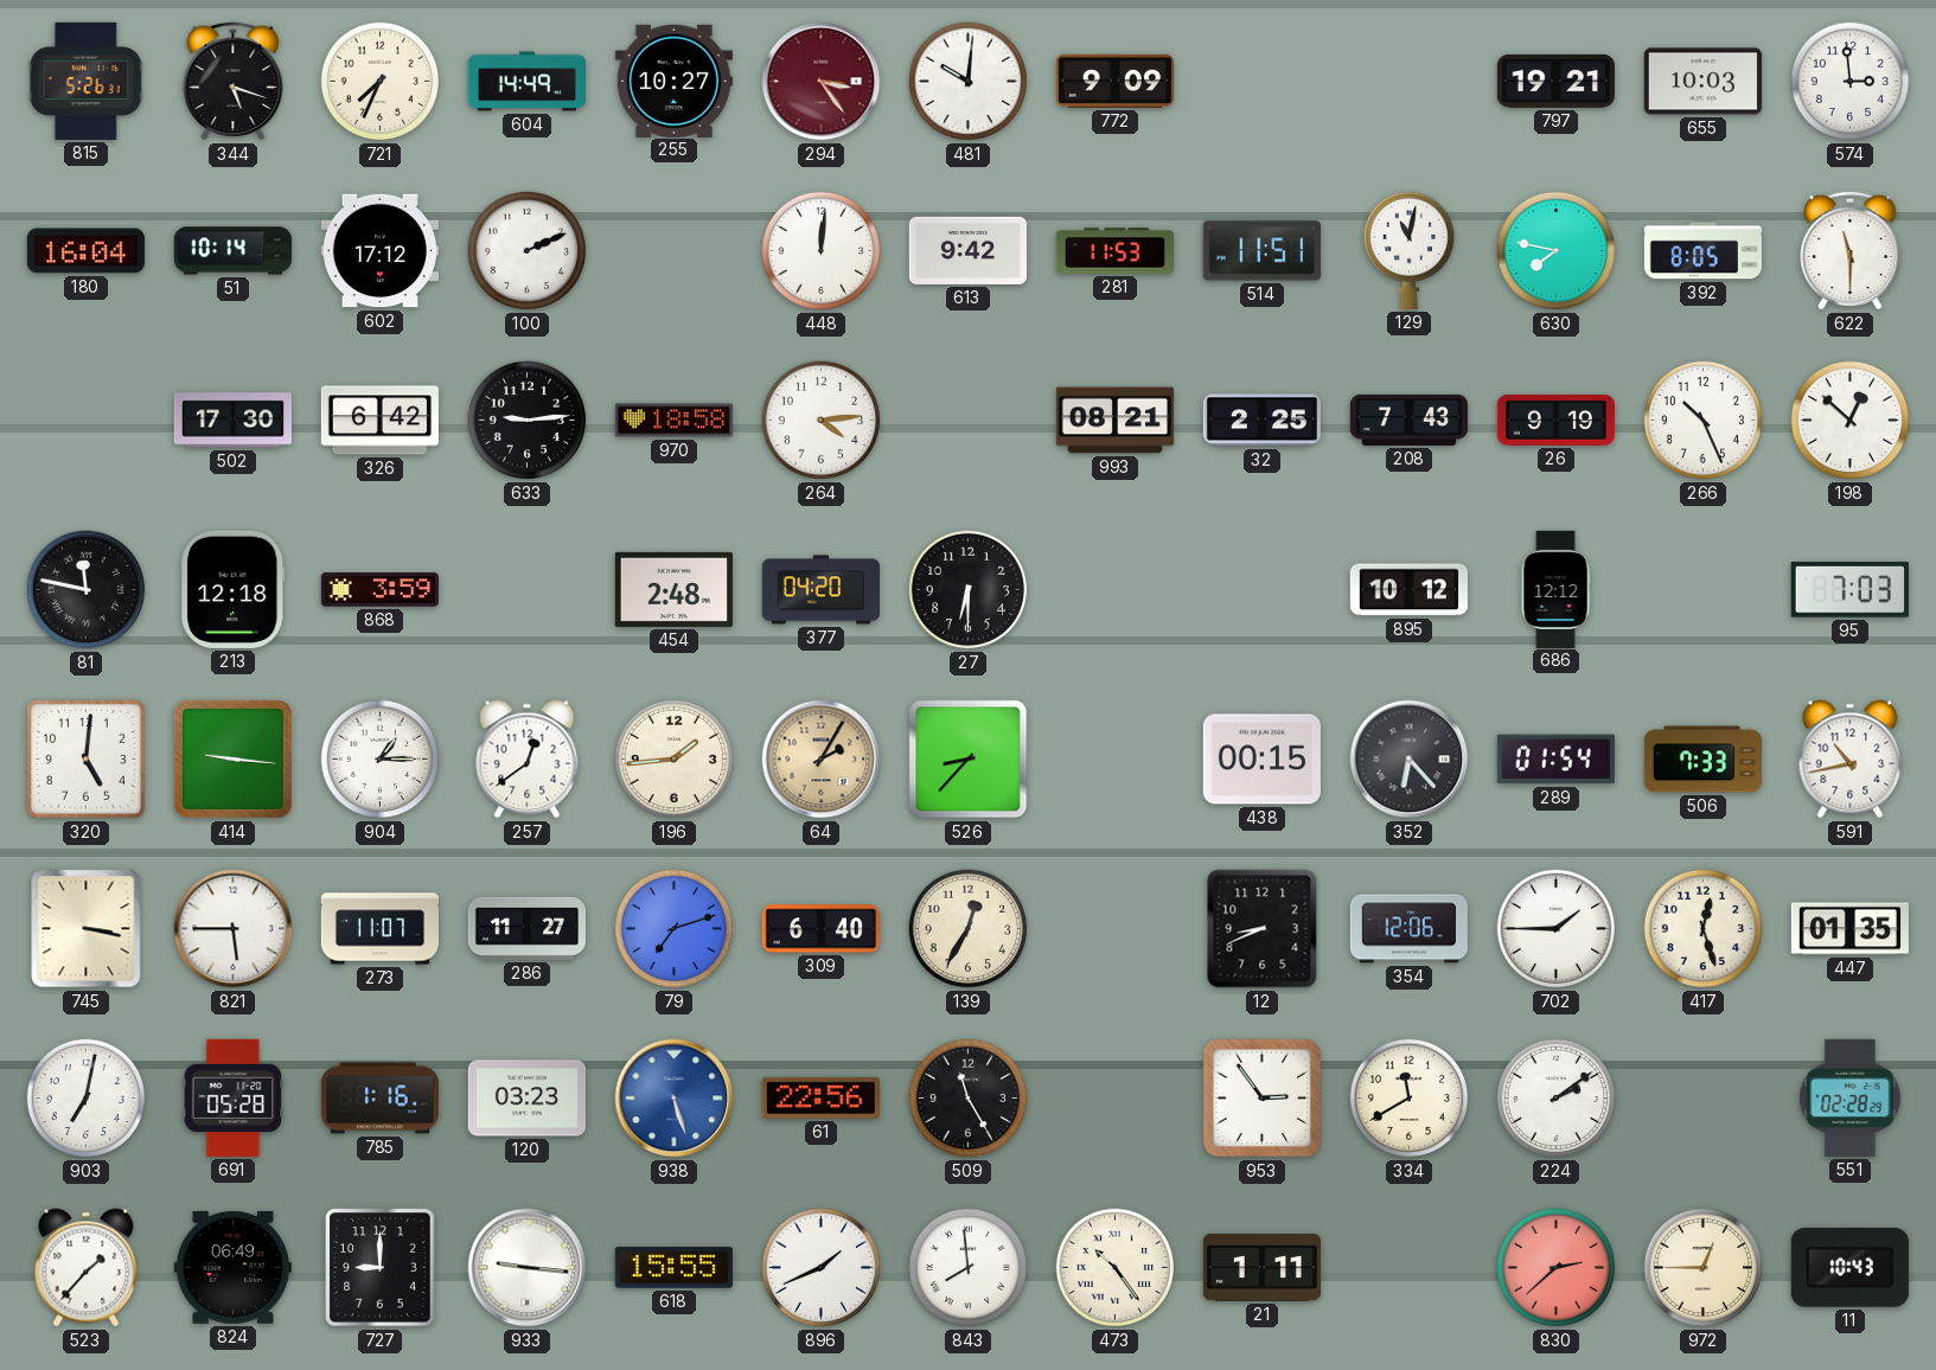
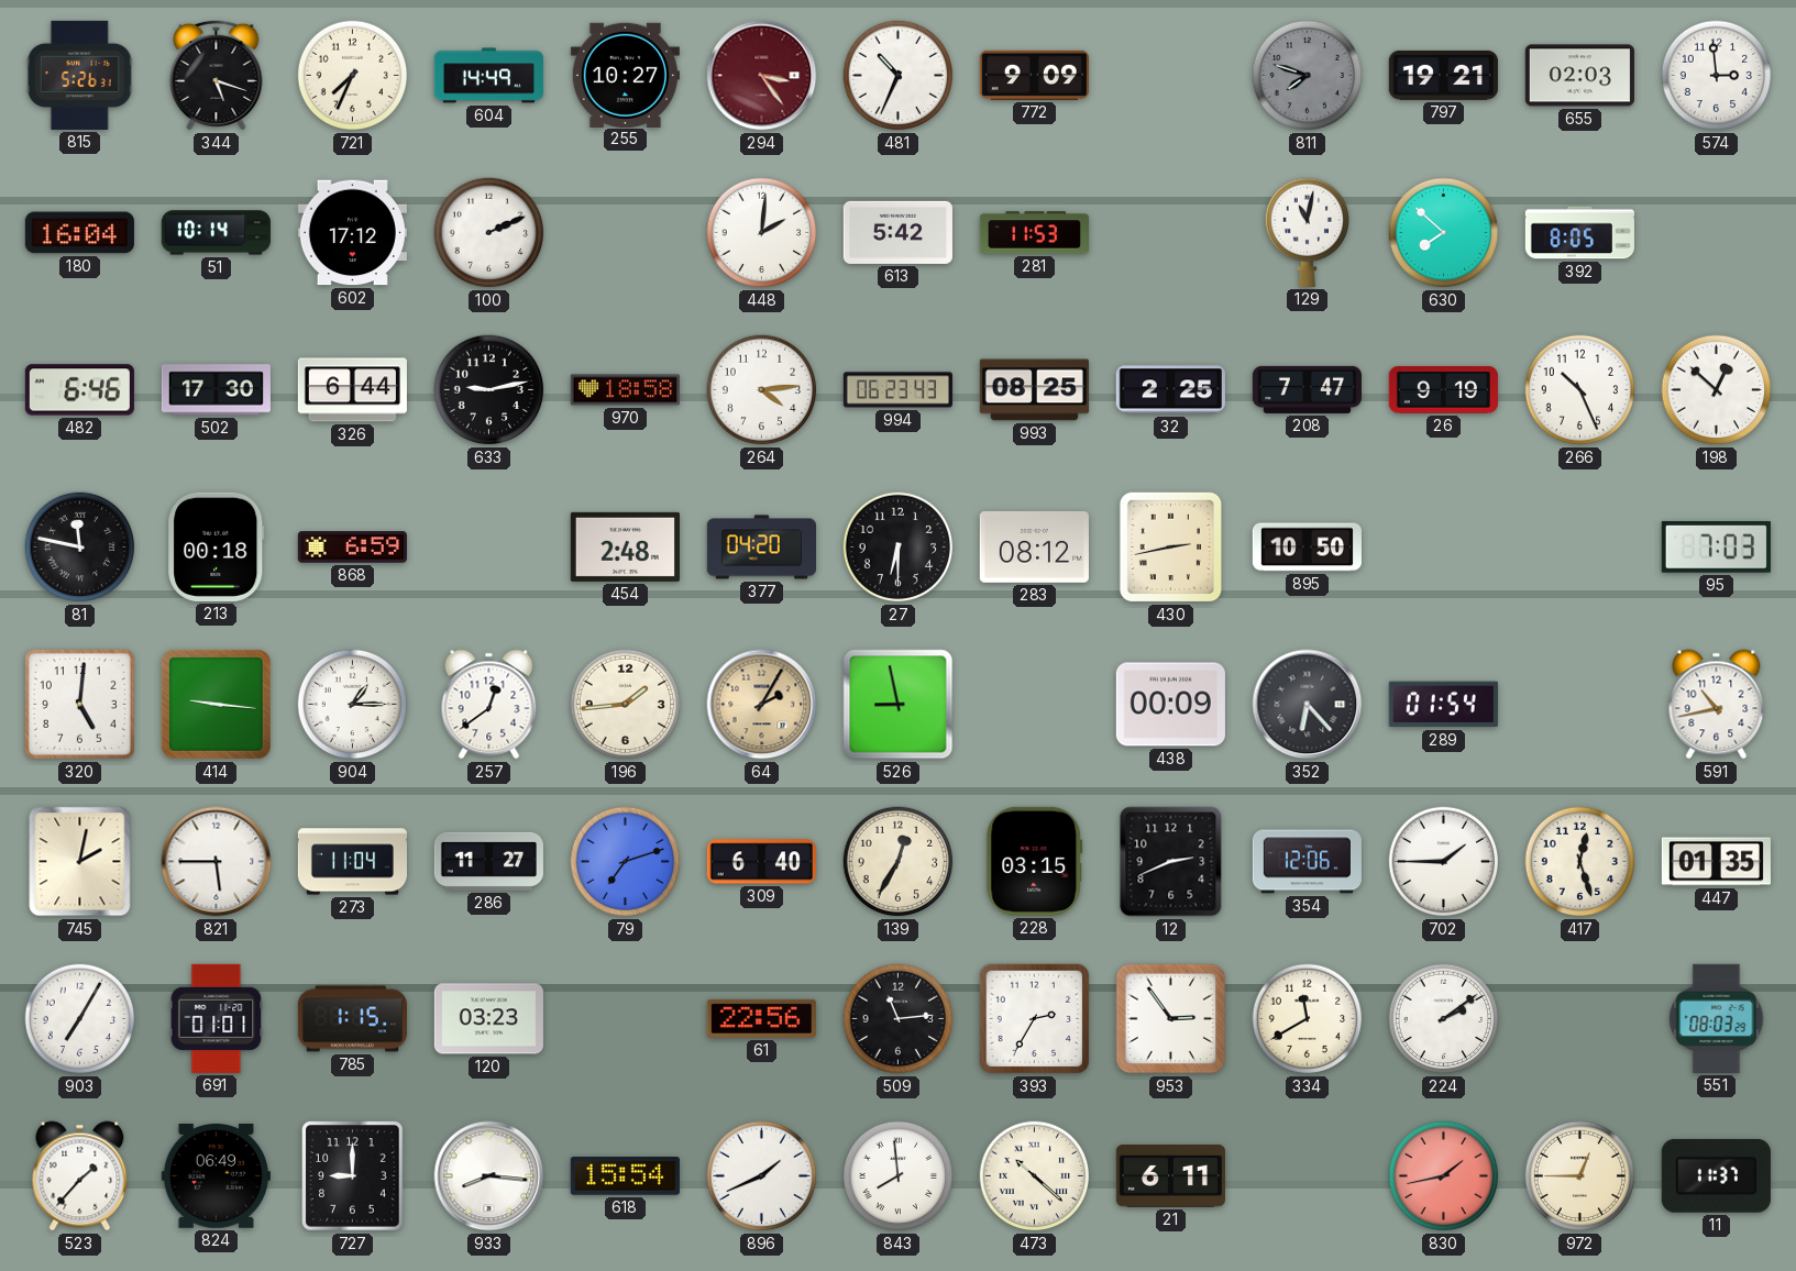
481: 10:01 -> 10:34 (899, 76)
811: none -> 7:48 (1308, 76)
655: 10:03 -> 02:03 (1579, 76)
448: 12:01 -> 2:01 (762, 233)
613: 9:42 -> 5:42 (897, 232)
514: 11:51 -> none (1261, 251)
630: 7:47 -> 7:52 (1444, 233)
622: 11:30 -> none (1851, 250)
482: none -> 6:46 (79, 390)
326: 6:42 -> 6:44 (352, 390)
633: 9:14 -> 9:13 (489, 390)
994: none -> 06:23 (897, 390)
993: 08:21 -> 08:25 (1034, 390)
208: 7:43 -> 7:47 (1307, 389)
213: 12:18 -> 00:18 (217, 546)
868: 3:59 -> 6:59 (352, 548)
283: none -> 08:12 (1034, 546)
430: none -> 2:43 (1171, 548)
895: 10:12 -> 10:50 (1307, 548)
686: 12:12 -> none (1555, 589)
526: 8:37 -> 8:58 (899, 705)
438: 00:15 -> 00:09 (1170, 705)
506: 7:33 -> none (1702, 760)
745: 3:17 -> 2:02 (80, 862)
273: 11:07 -> 11:04 (352, 862)
228: none -> 03:15 (1035, 861)
12: 8:41 -> 2:41 (1171, 862)
903: 7:02 -> 7:05 (80, 1019)
691: 05:28 -> 01:01 (217, 1018)
785: 1:16 -> 1:15 (352, 1019)
938: 5:27 -> none (675, 1099)
509: 11:25 -> 11:14 (899, 1019)
393: none -> 2:35 (1035, 1019)
551: 02:28 -> 08:03 (1717, 1018)
933: 9:16 -> 8:16 (489, 1176)
618: 15:55 -> 15:54 (625, 1176)
473: 10:24 -> 10:22 (1035, 1176)
21: 1:11 -> 6:11 (1170, 1176)
830: 2:38 -> 1:43 (1444, 1176)
11: 10:43 -> 11:37 (1716, 1175)
